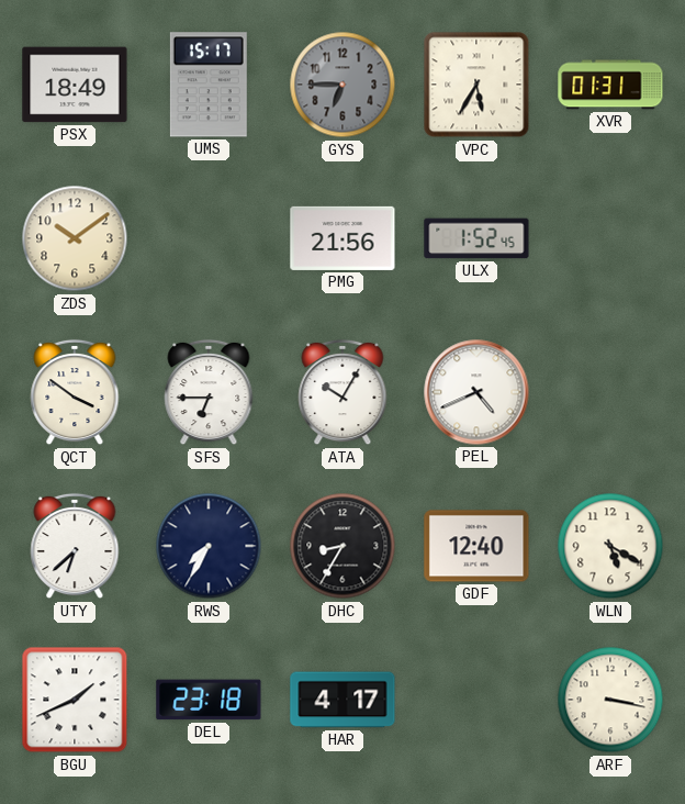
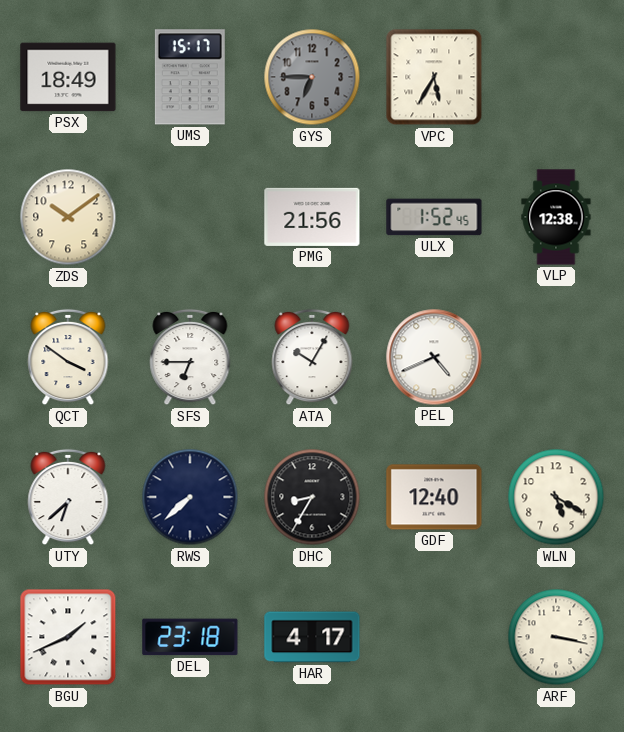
XVR: 01:31 -> none (610, 85)
VLP: none -> 12:38 (556, 217)
RWS: 7:35 -> 7:38 (190, 497)
